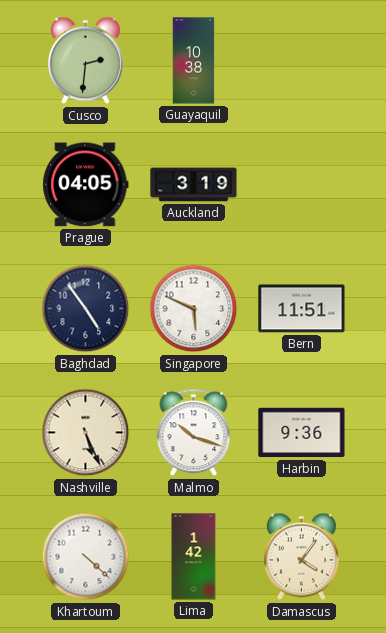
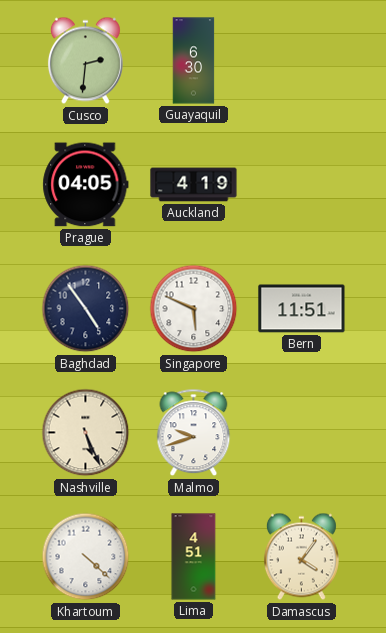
Guayaquil: 10:38 -> 6:30 (194, 61)
Auckland: 3:19 -> 4:19 (194, 185)
Malmo: 10:18 -> 9:42 (194, 433)
Harbin: 9:36 -> none (302, 433)
Lima: 1:42 -> 4:51 (194, 557)
